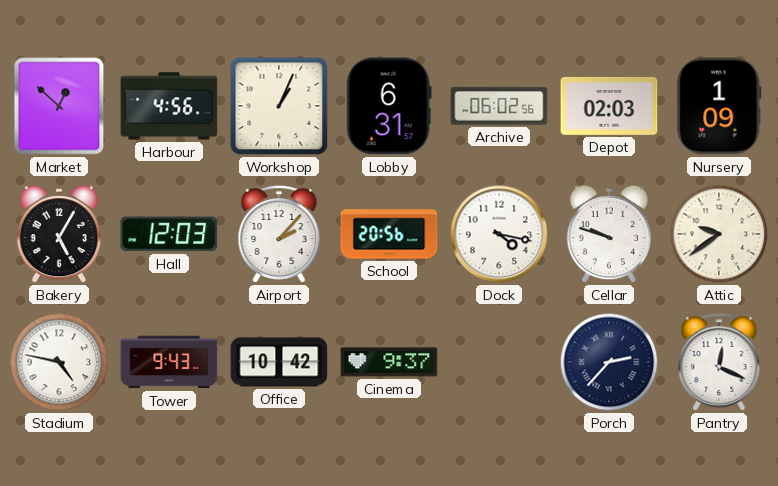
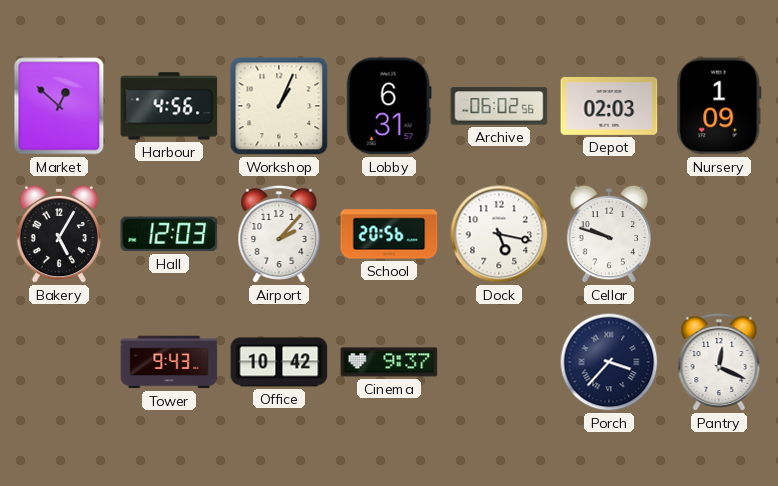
Dock: 4:17 -> 5:17 (499, 234)
Attic: 9:39 -> none (719, 234)
Stadium: 4:47 -> none (59, 362)
Porch: 2:37 -> 3:37 (609, 362)
